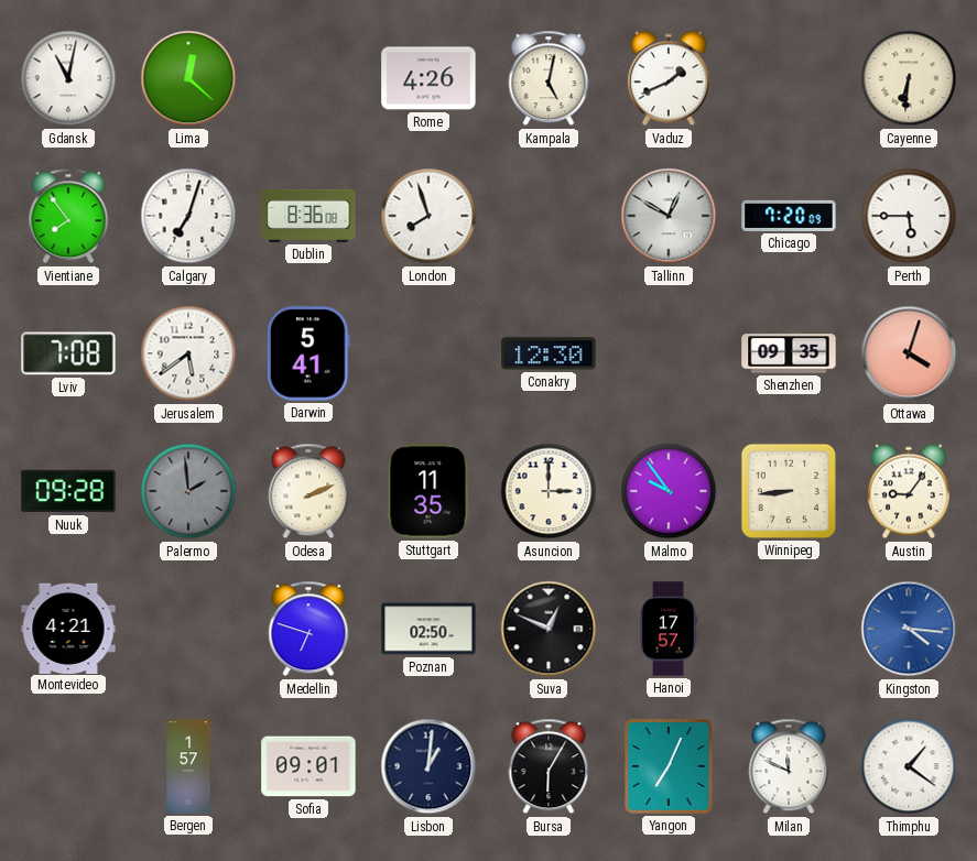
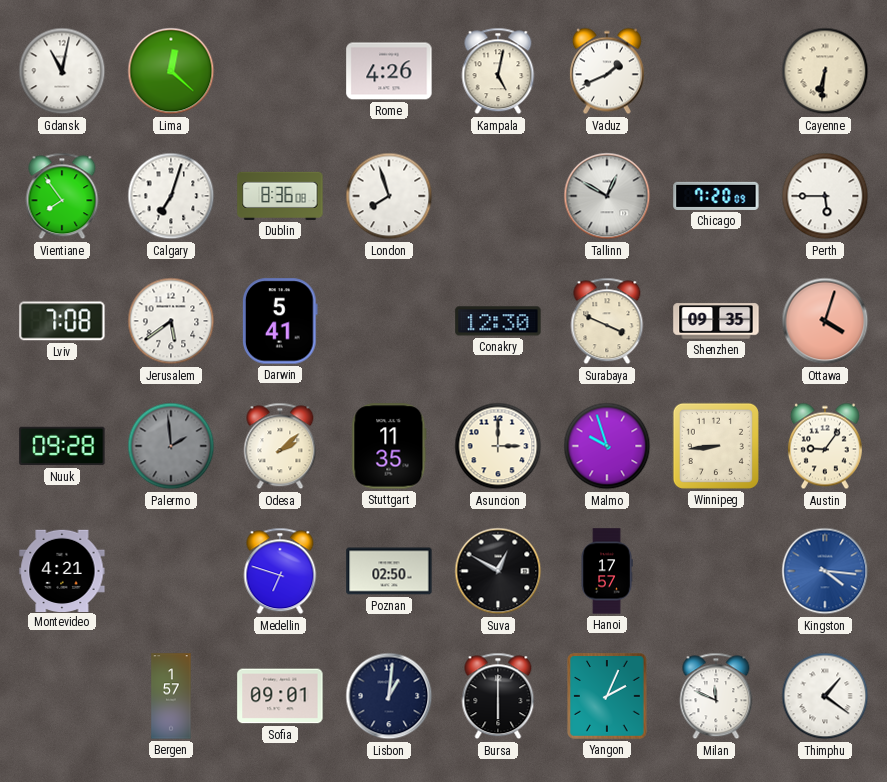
Surabaya: none -> 3:49 (607, 321)
Odesa: 2:11 -> 2:08 (280, 446)
Malmo: 9:54 -> 9:57 (607, 446)
Suva: 12:49 -> 12:50 (498, 571)
Bursa: 6:05 -> 6:00 (498, 696)
Yangon: 7:04 -> 2:04 (608, 696)
